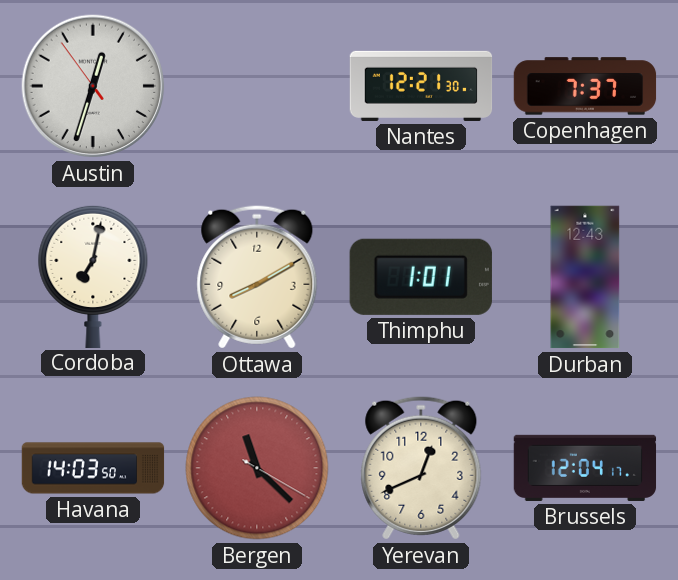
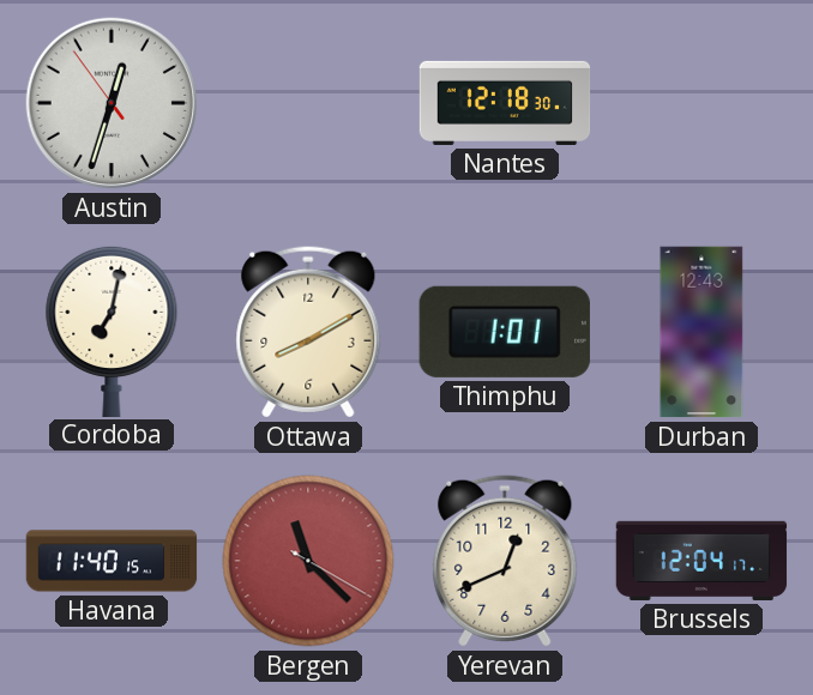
Nantes: 12:21 -> 12:18 (505, 103)
Copenhagen: 7:37 -> none (585, 86)
Havana: 14:03 -> 11:40 (112, 561)
